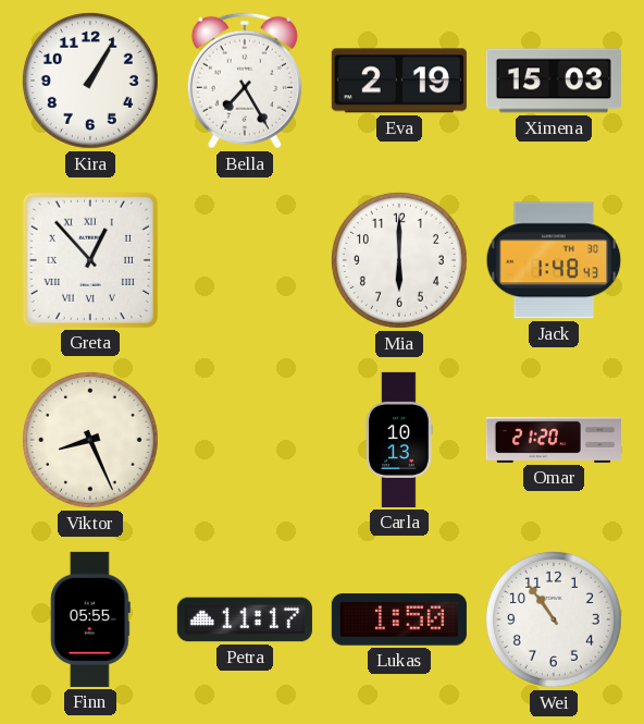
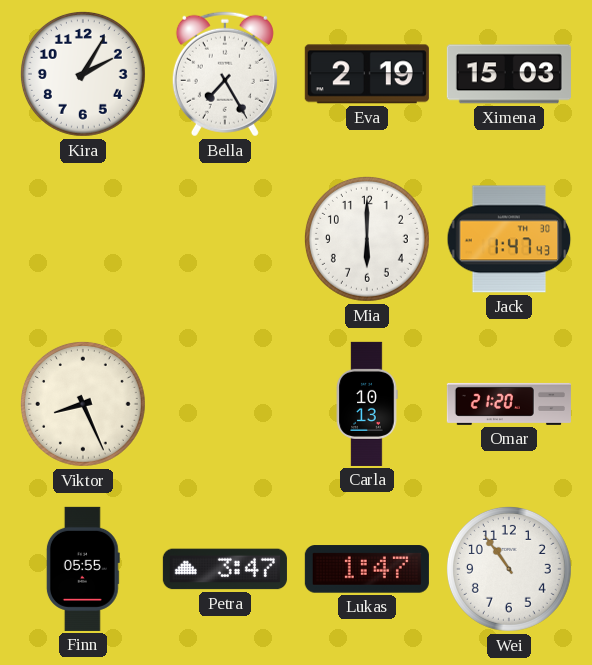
Kira: 1:05 -> 2:05 (83, 74)
Greta: 12:53 -> none (90, 260)
Jack: 1:48 -> 1:47 (509, 239)
Petra: 11:17 -> 3:47 (225, 569)
Lukas: 1:50 -> 1:47 (367, 569)
